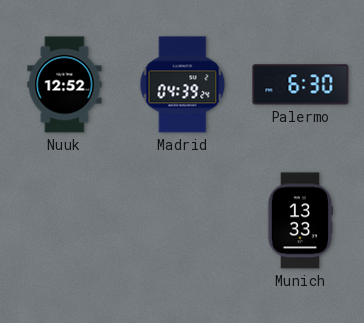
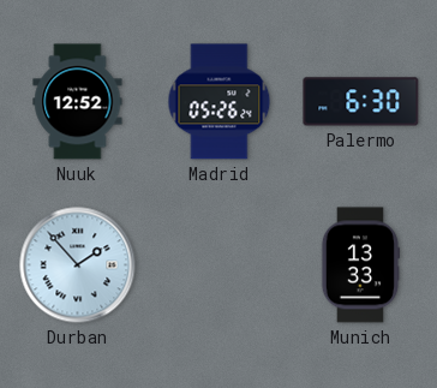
Madrid: 04:39 -> 05:26 (220, 102)
Durban: none -> 1:53 (78, 265)
